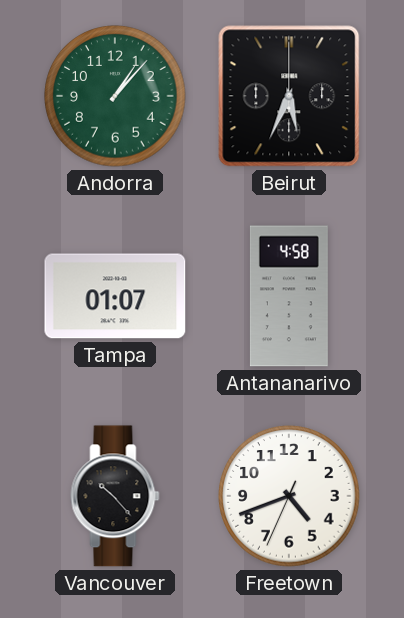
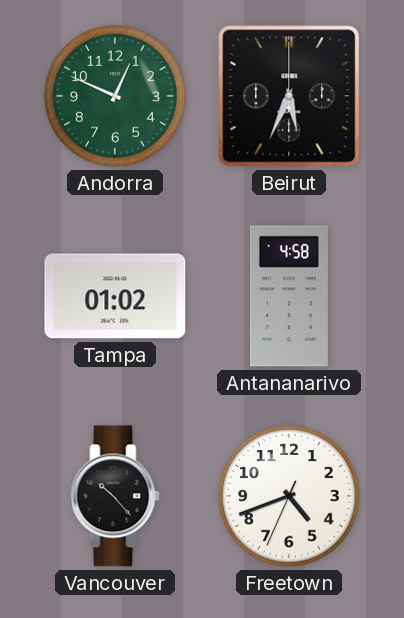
Andorra: 1:07 -> 12:49 (115, 96)
Tampa: 01:07 -> 01:02 (115, 296)
